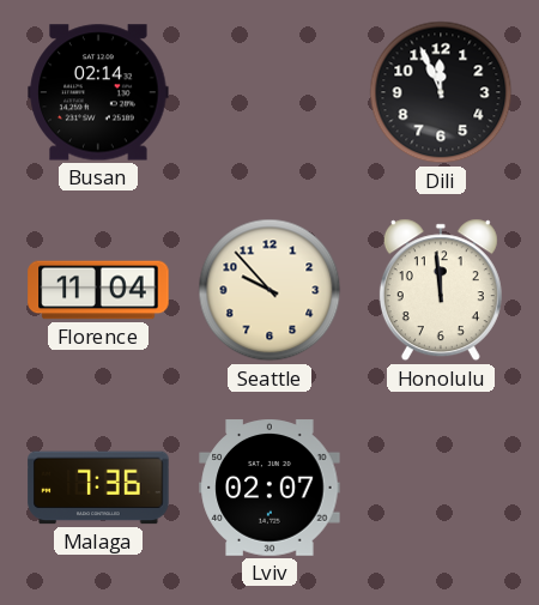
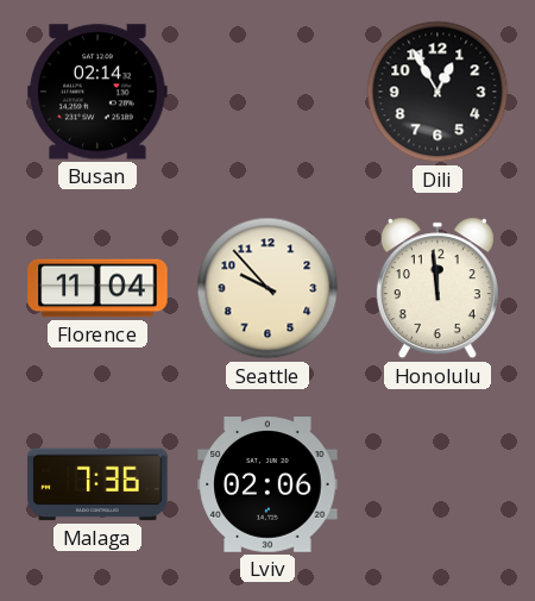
Dili: 11:56 -> 12:55 (438, 92)
Lviv: 02:07 -> 02:06 (267, 484)
